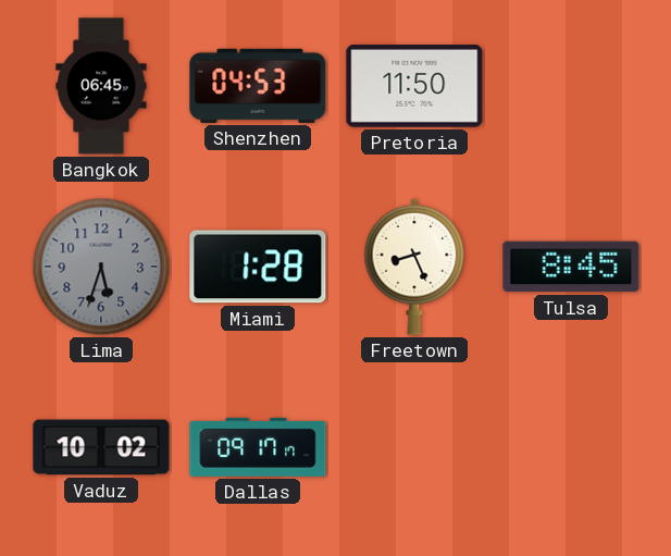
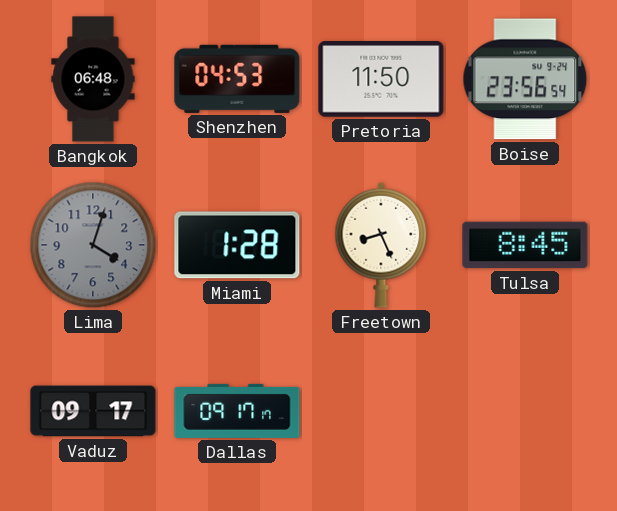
Bangkok: 06:45 -> 06:48 (93, 79)
Boise: none -> 23:56 (525, 79)
Lima: 5:33 -> 4:03 (93, 245)
Vaduz: 10:02 -> 09:17 (93, 411)
